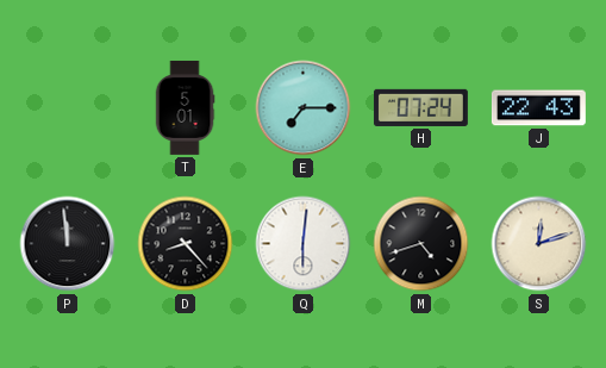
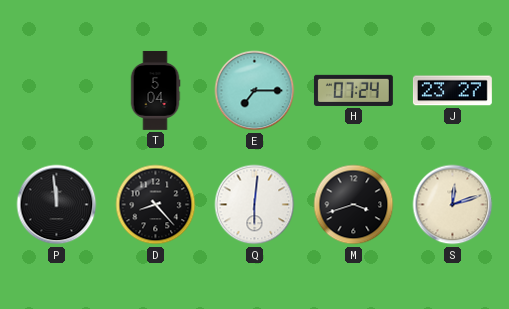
T: 5:01 -> 5:04 (155, 90)
J: 22:43 -> 23:27 (452, 91)
M: 4:42 -> 3:42 (354, 205)
